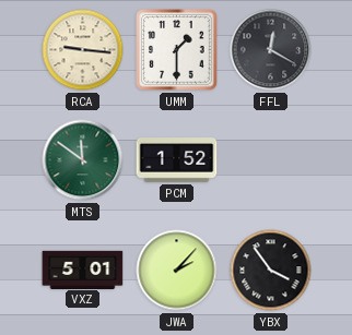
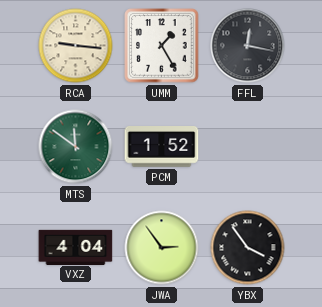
UMM: 1:30 -> 1:25 (162, 46)
FFL: 12:20 -> 12:17 (248, 46)
VXZ: 5:01 -> 4:04 (76, 247)
JWA: 2:07 -> 2:54 (162, 248)
